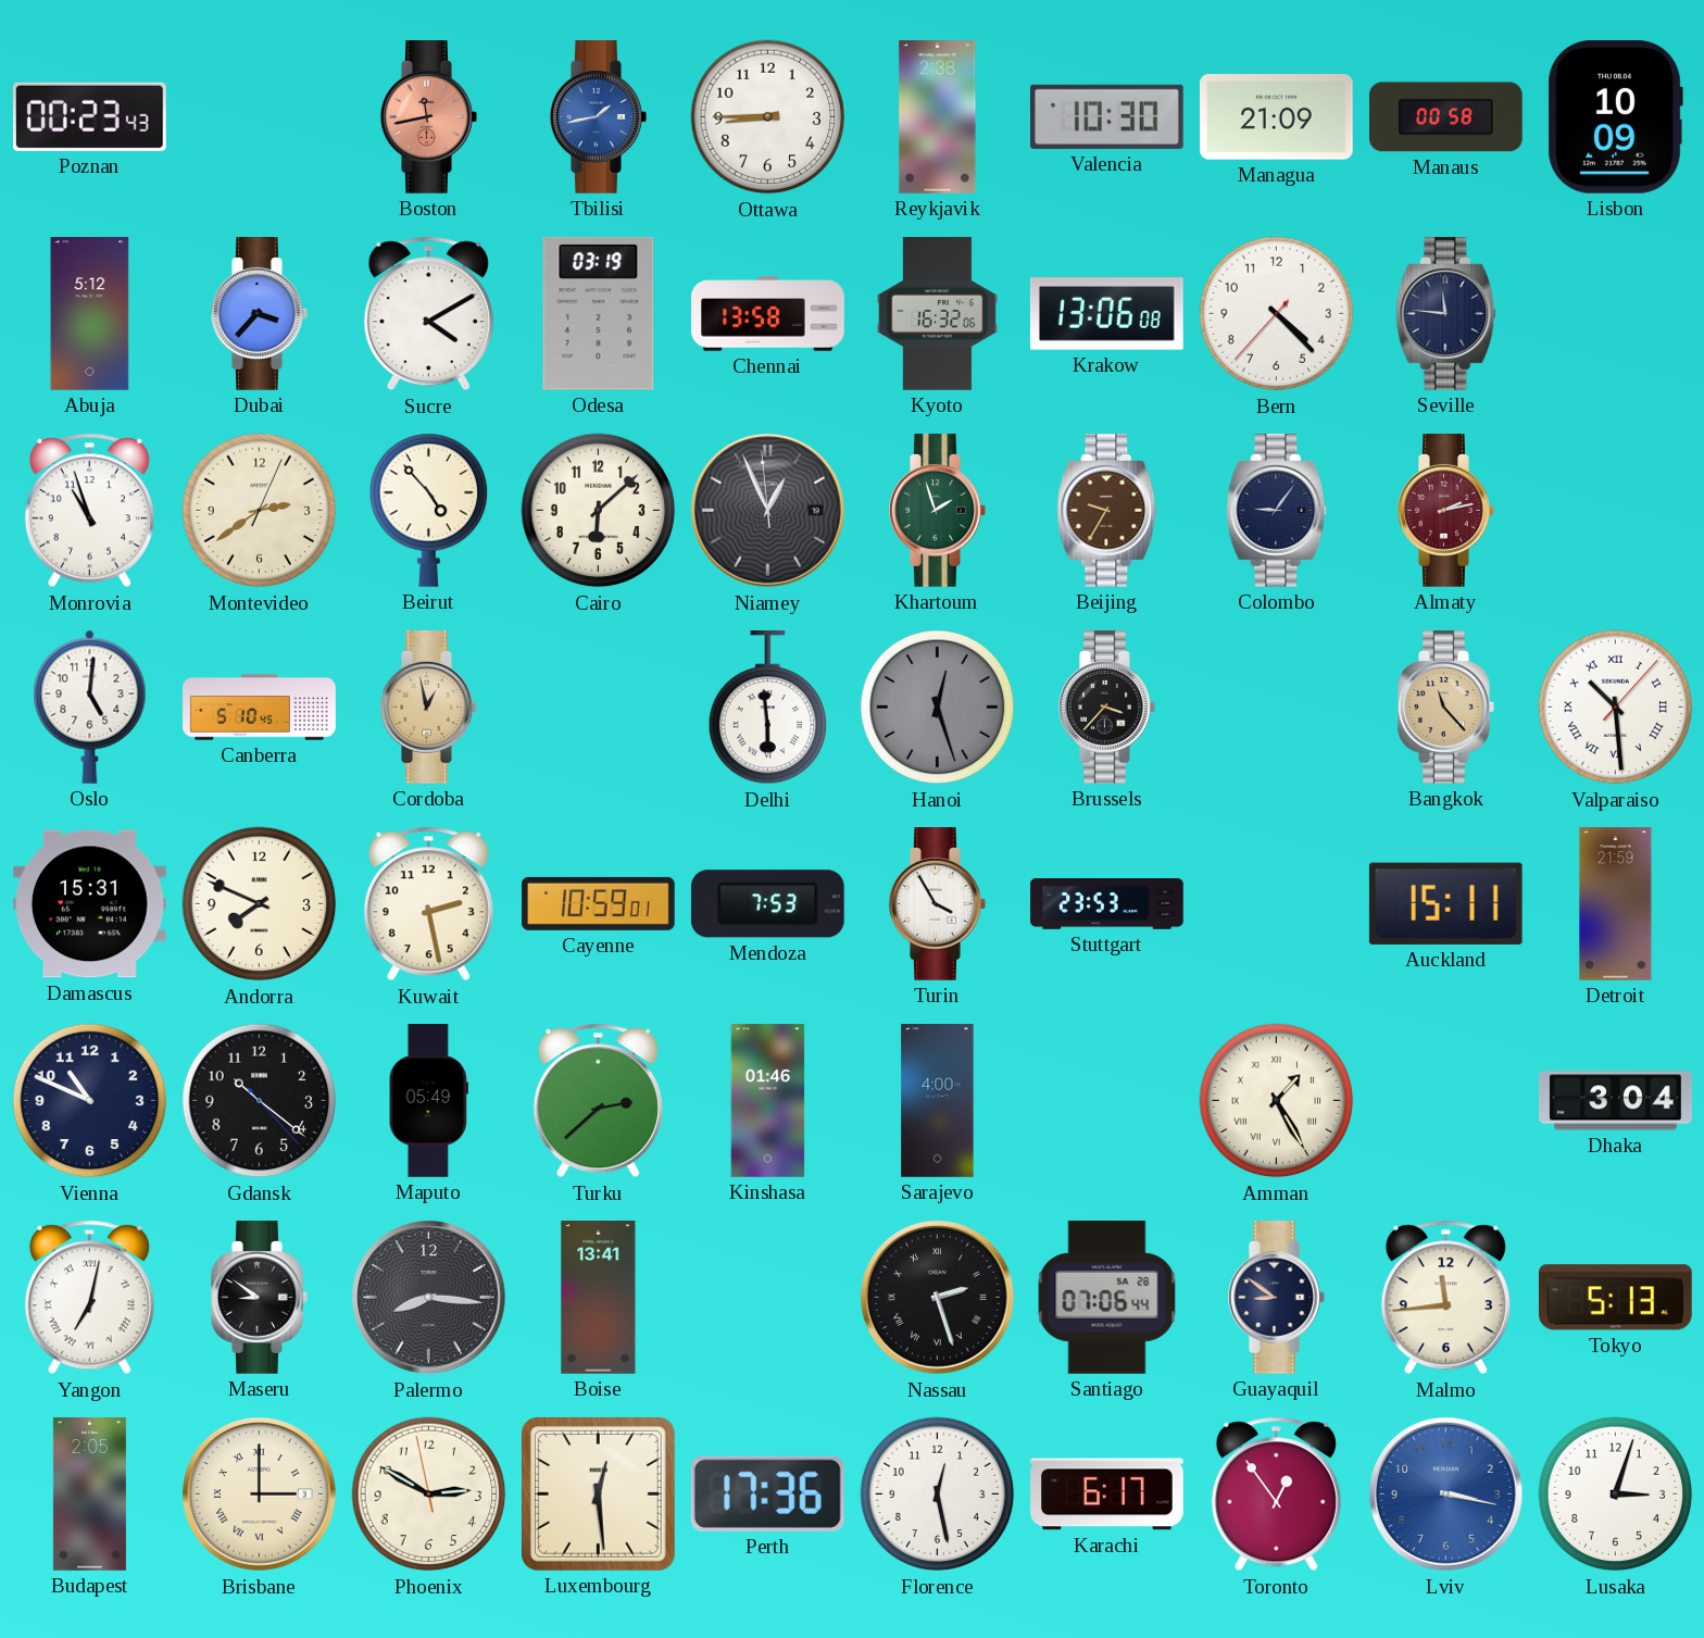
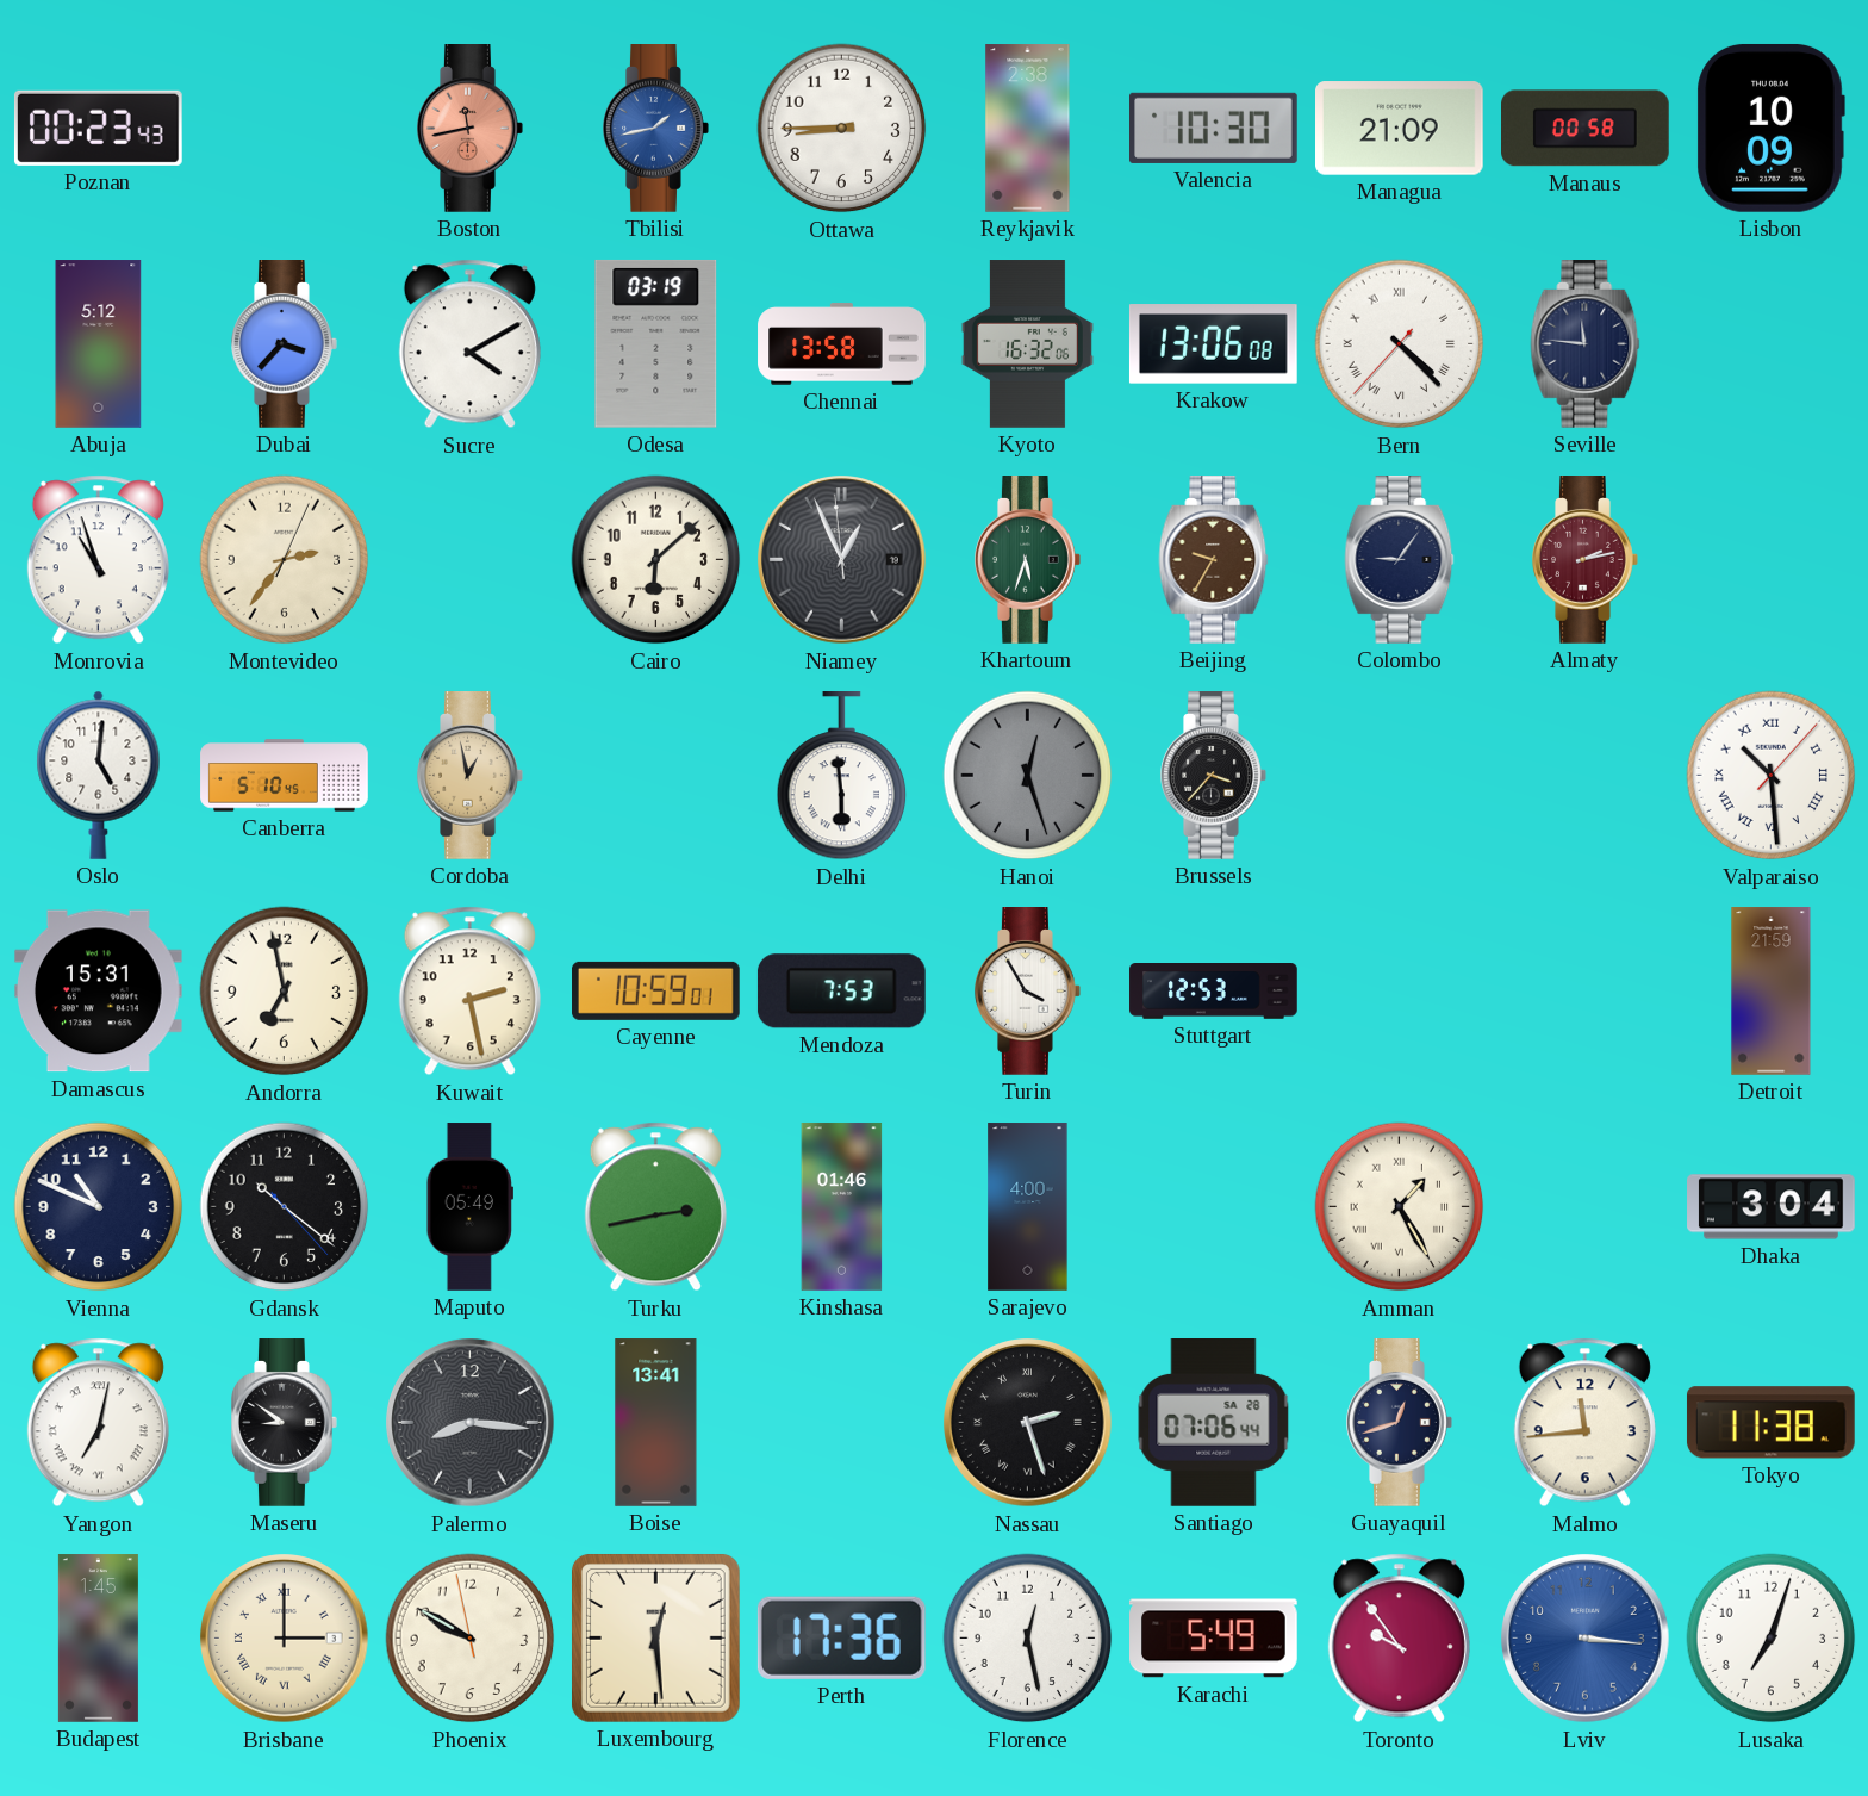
Bern numerals: Arabic -> Roman (1400, 344)
Montevideo: 2:39 -> 2:36 (285, 560)
Beirut: 4:53 -> none (429, 510)
Khartoum: 1:57 -> 5:33 (1028, 560)
Bangkok: 11:23 -> none (1446, 708)
Andorra: 7:49 -> 6:58 (285, 992)
Stuttgart: 23:53 -> 12:53 (1214, 992)
Auckland: 15:11 -> none (1445, 903)
Turku: 2:38 -> 2:43 (655, 1207)
Guayaquil: 8:51 -> 12:42 (1400, 1423)
Tokyo: 5:13 -> 11:38 (1770, 1423)
Budapest: 2:05 -> 1:45 (98, 1639)
Phoenix: 2:49 -> 9:49 (471, 1639)
Karachi: 6:17 -> 5:49 (1214, 1639)
Toronto: 12:54 -> 9:54 (1399, 1639)
Lviv: 3:17 -> 3:16 (1586, 1639)
Lusaka: 3:03 -> 7:03 (1772, 1639)
